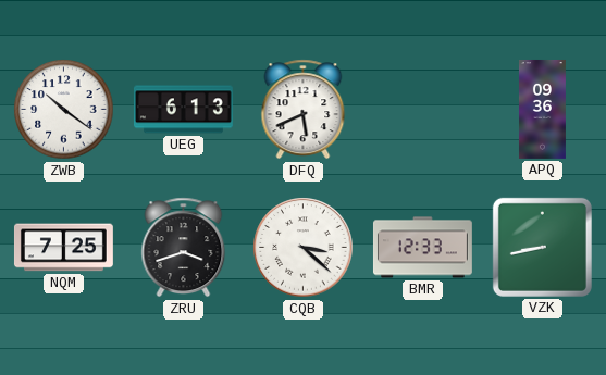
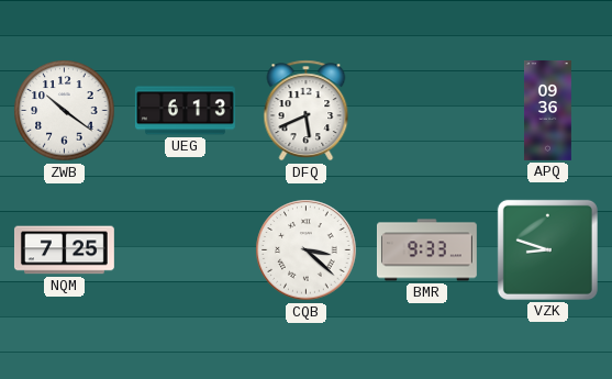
ZRU: 3:42 -> none (184, 248)
BMR: 12:33 -> 9:33 (426, 250)
VZK: 8:43 -> 8:48 (547, 249)
